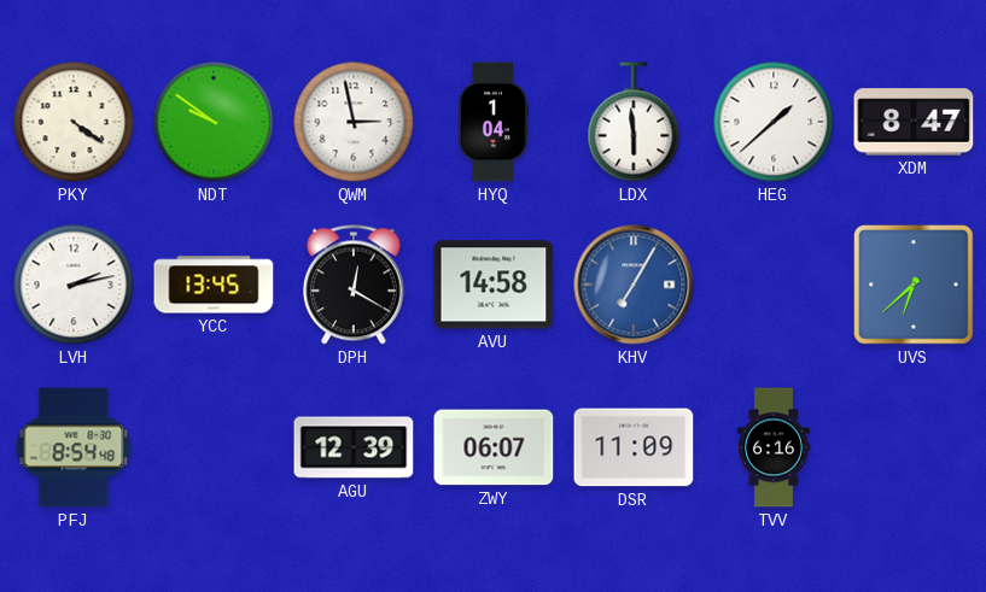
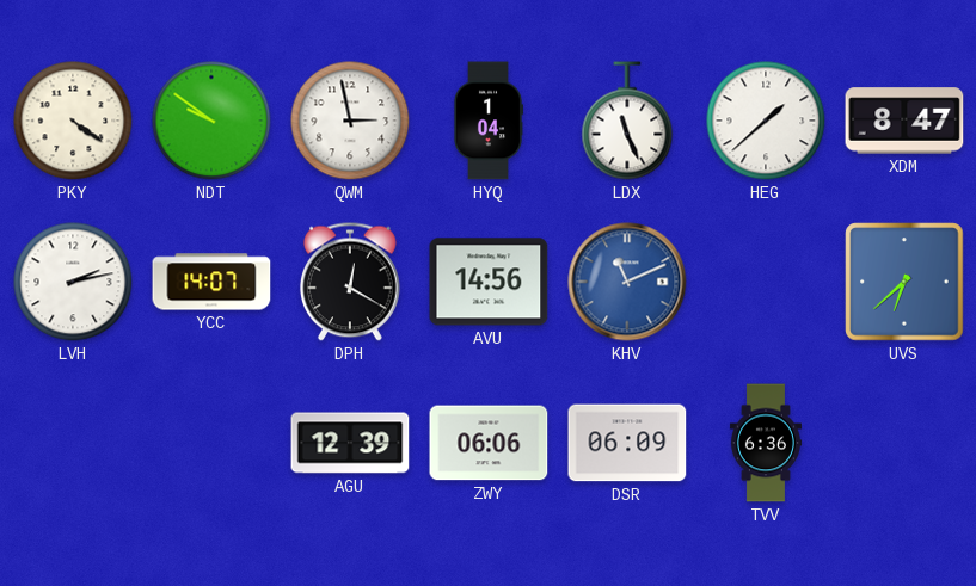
LDX: 5:59 -> 11:26 (627, 121)
YCC: 13:45 -> 14:07 (211, 282)
AVU: 14:58 -> 14:56 (489, 282)
KHV: 7:05 -> 11:11 (627, 282)
PFJ: 8:54 -> none (74, 447)
ZWY: 06:07 -> 06:06 (489, 443)
DSR: 11:09 -> 06:09 (627, 443)
TVV: 6:16 -> 6:36 (766, 443)
